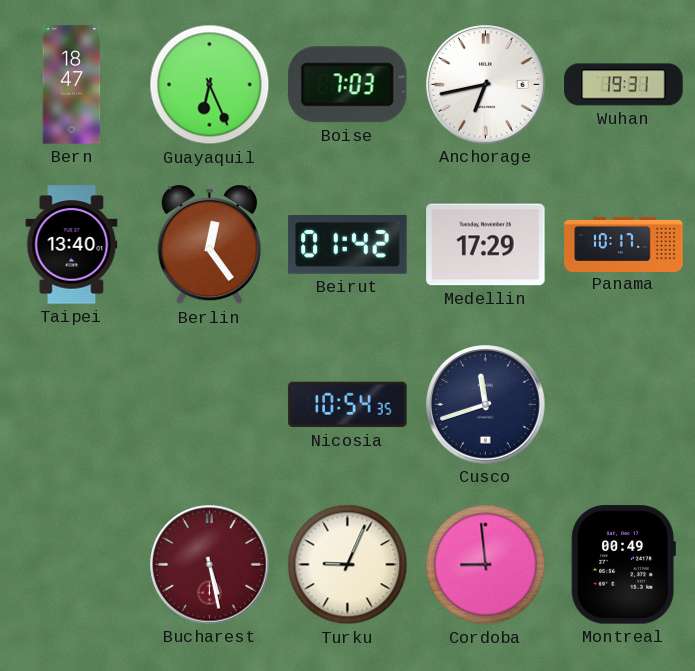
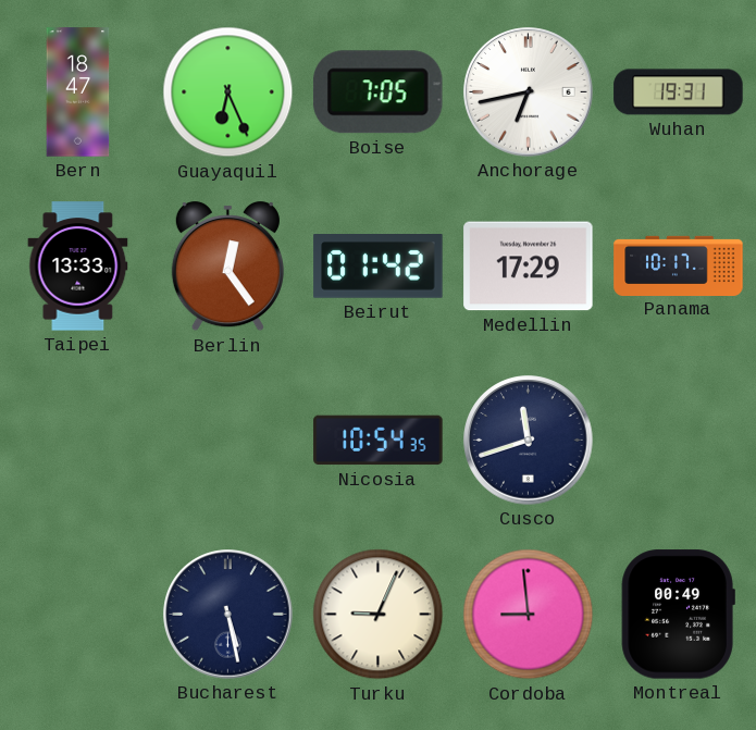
Boise: 7:03 -> 7:05 (377, 92)
Taipei: 13:40 -> 13:33 (78, 267)
Bucharest dial: burgundy -> navy (228, 615)
